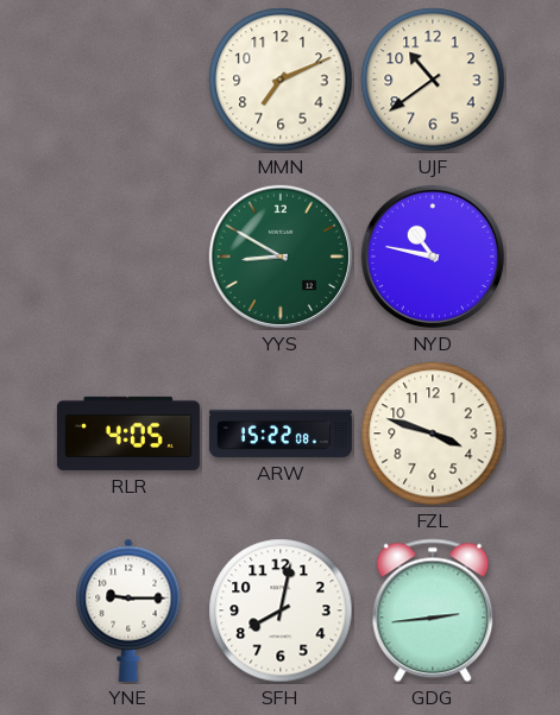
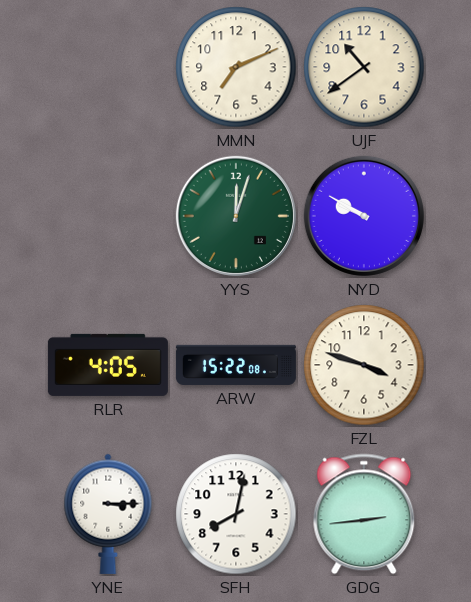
YYS: 8:50 -> 12:03 (236, 216)
NYD: 10:47 -> 9:50 (364, 216)
YNE: 9:15 -> 3:15 (108, 514)
